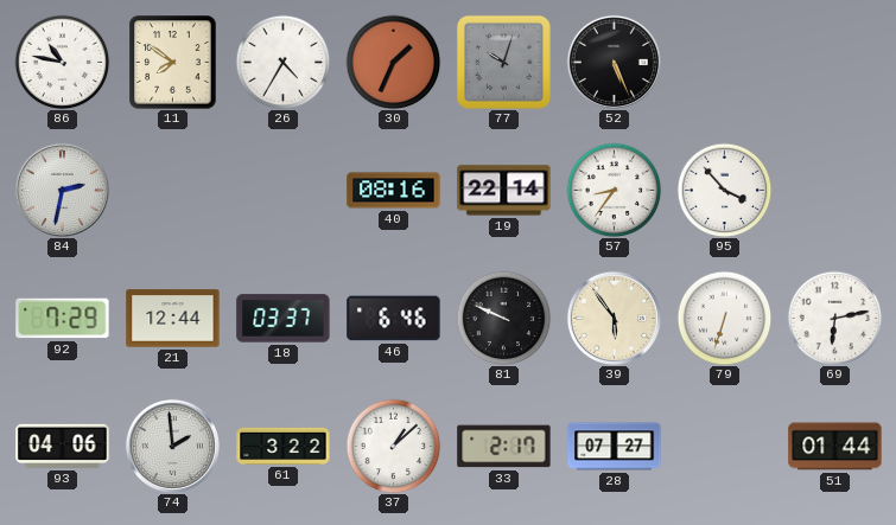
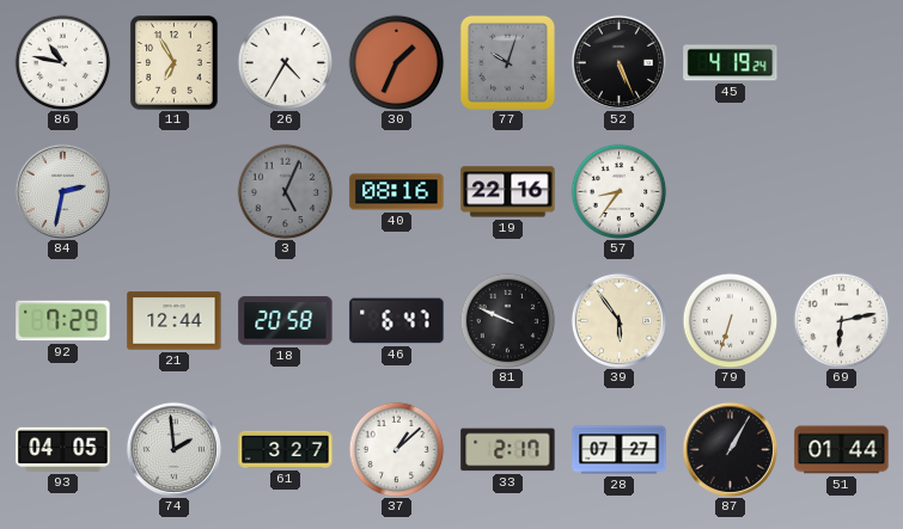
11: 7:51 -> 6:55 (175, 63)
45: none -> 4:19 (731, 63)
3: none -> 5:04 (285, 191)
19: 22:14 -> 22:16 (508, 192)
95: 3:53 -> none (724, 190)
18: 03:37 -> 20:58 (286, 321)
46: 6:46 -> 6:47 (397, 321)
93: 04:06 -> 04:05 (63, 449)
61: 3:22 -> 3:27 (286, 449)
87: none -> 1:05 (730, 449)
